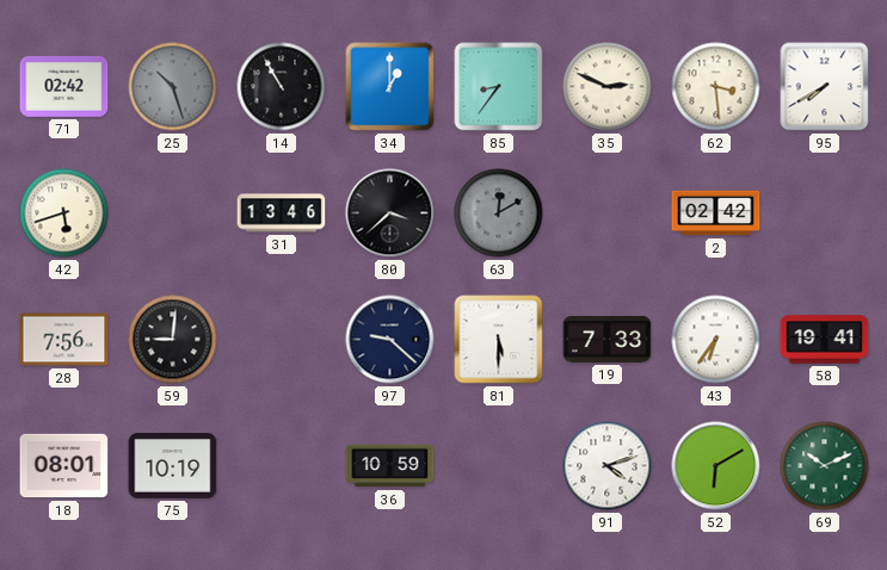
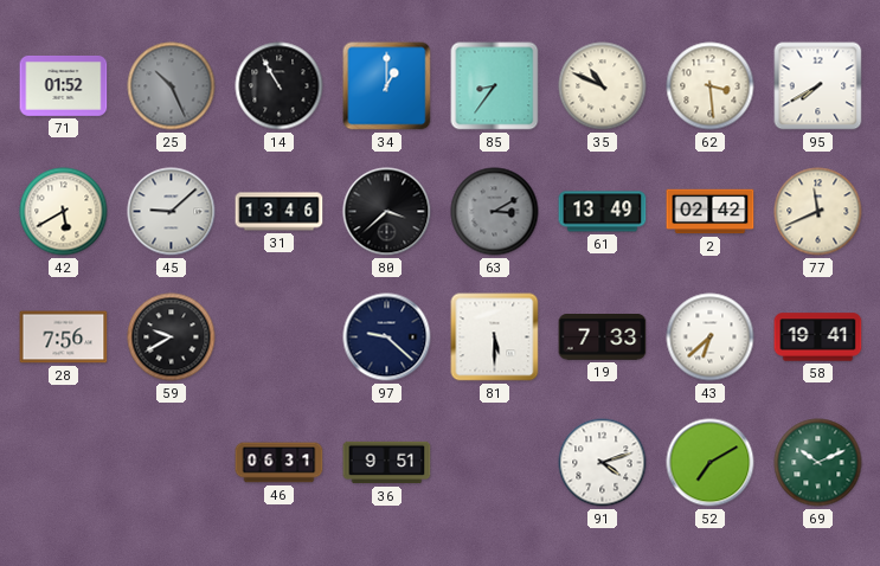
71: 02:42 -> 01:52 (64, 85)
25: 10:27 -> 10:26 (172, 86)
35: 2:49 -> 10:49 (603, 86)
42: 5:42 -> 5:40 (64, 212)
45: none -> 9:08 (172, 212)
63: 12:10 -> 3:10 (495, 212)
61: none -> 13:49 (603, 212)
77: none -> 11:41 (818, 212)
59: 9:01 -> 9:40 (172, 337)
43: 6:36 -> 6:38 (711, 337)
18: 08:01 -> none (64, 466)
75: 10:19 -> none (173, 466)
46: none -> 06:31 (280, 463)
36: 10:59 -> 9:51 (387, 463)
52: 6:10 -> 7:10 (711, 463)
